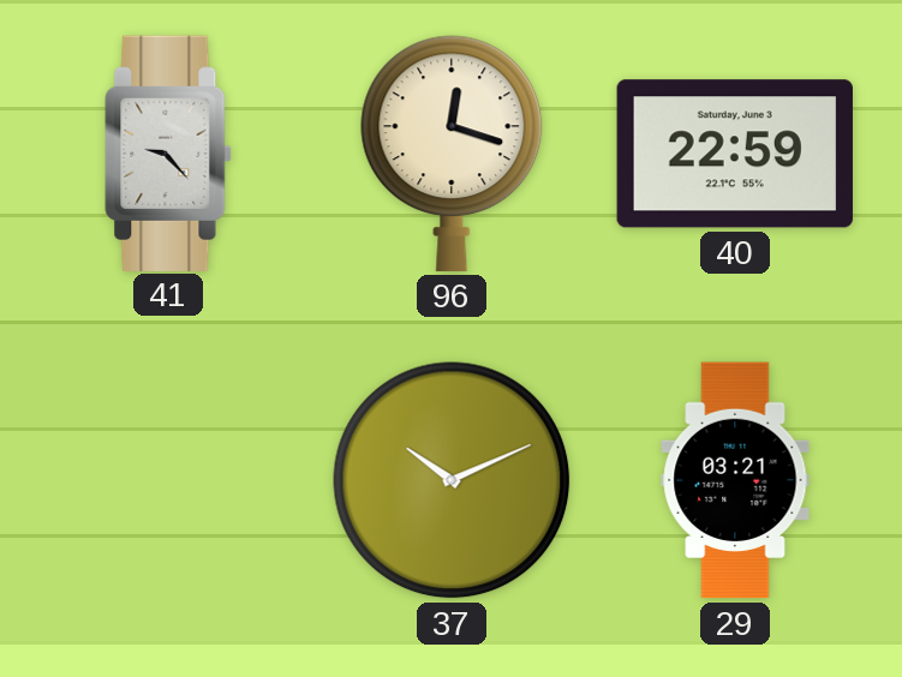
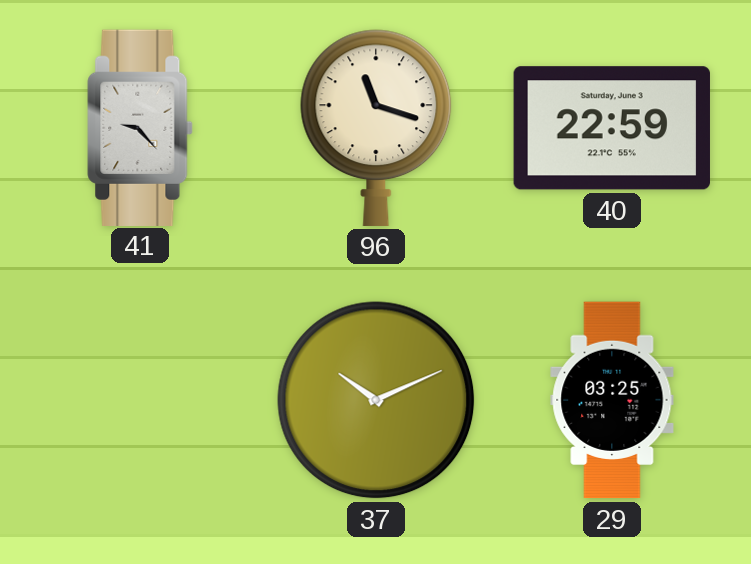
96: 12:18 -> 11:18 (376, 128)
29: 03:21 -> 03:25 (612, 400)
